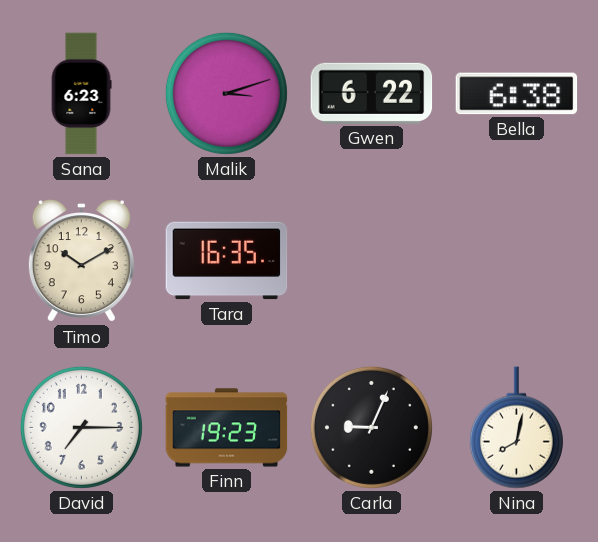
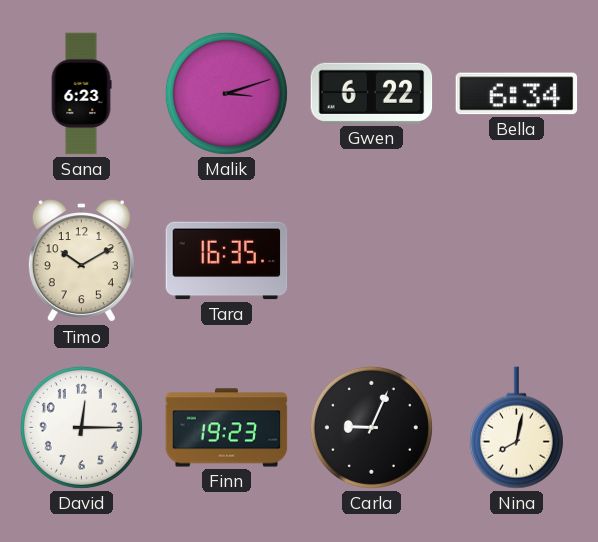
Bella: 6:38 -> 6:34 (517, 94)
David: 7:15 -> 12:15 (81, 427)
